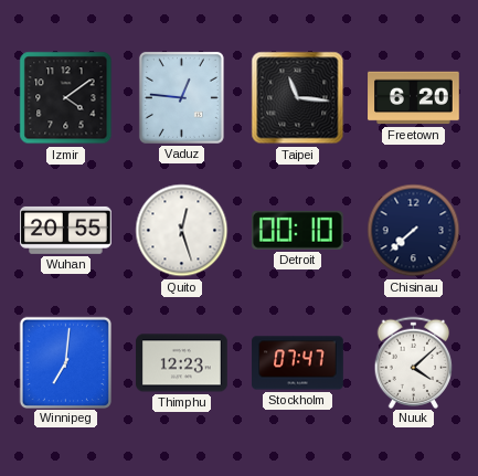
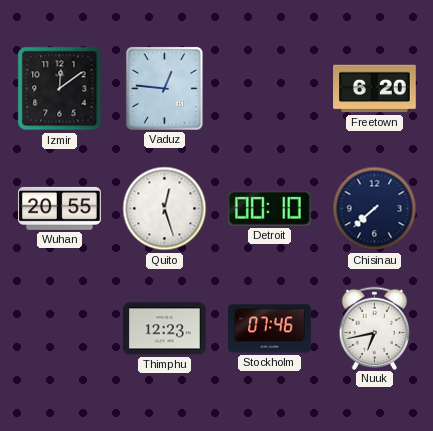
Izmir: 4:09 -> 12:09 (60, 89)
Taipei: 11:16 -> none (298, 98)
Winnipeg: 7:01 -> none (65, 362)
Stockholm: 07:47 -> 07:46 (270, 329)
Nuuk: 4:08 -> 6:43 (375, 328)
